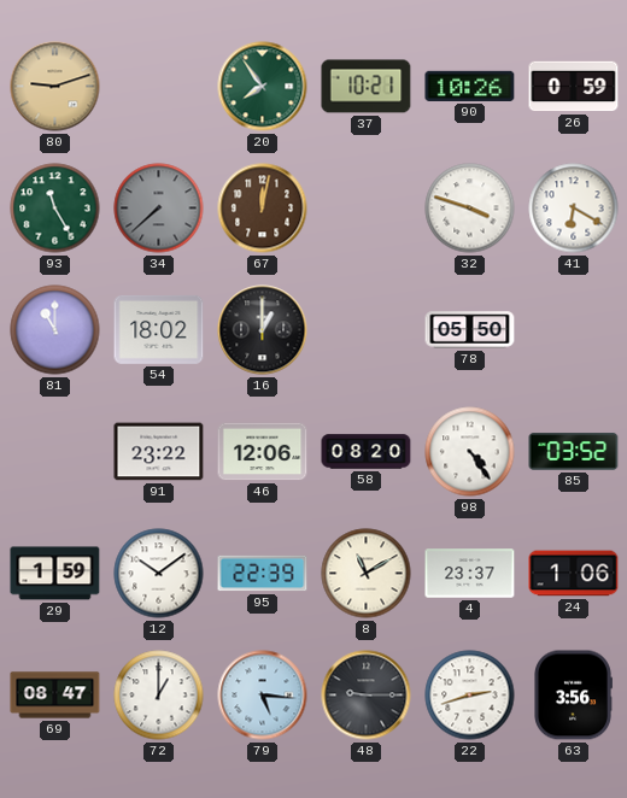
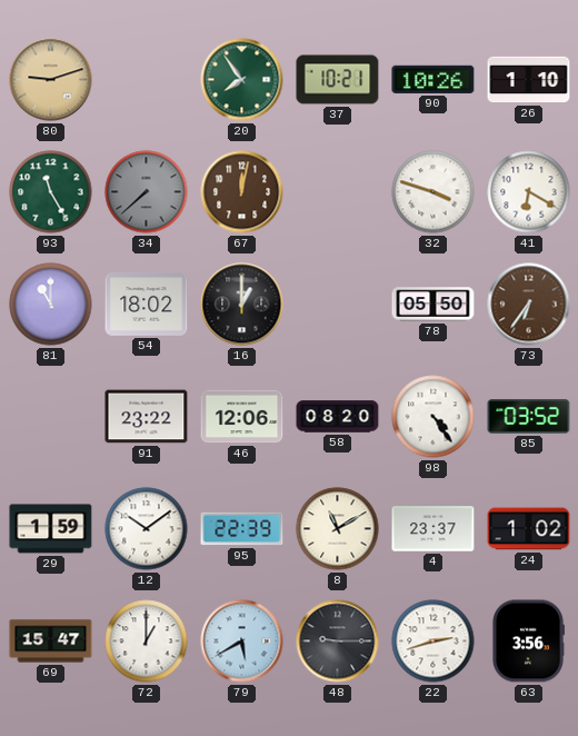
26: 0:59 -> 1:10 (529, 80)
73: none -> 6:36 (529, 305)
24: 1:06 -> 1:02 (529, 529)
69: 08:47 -> 15:47 (51, 641)
79: 5:16 -> 5:40 (242, 641)
